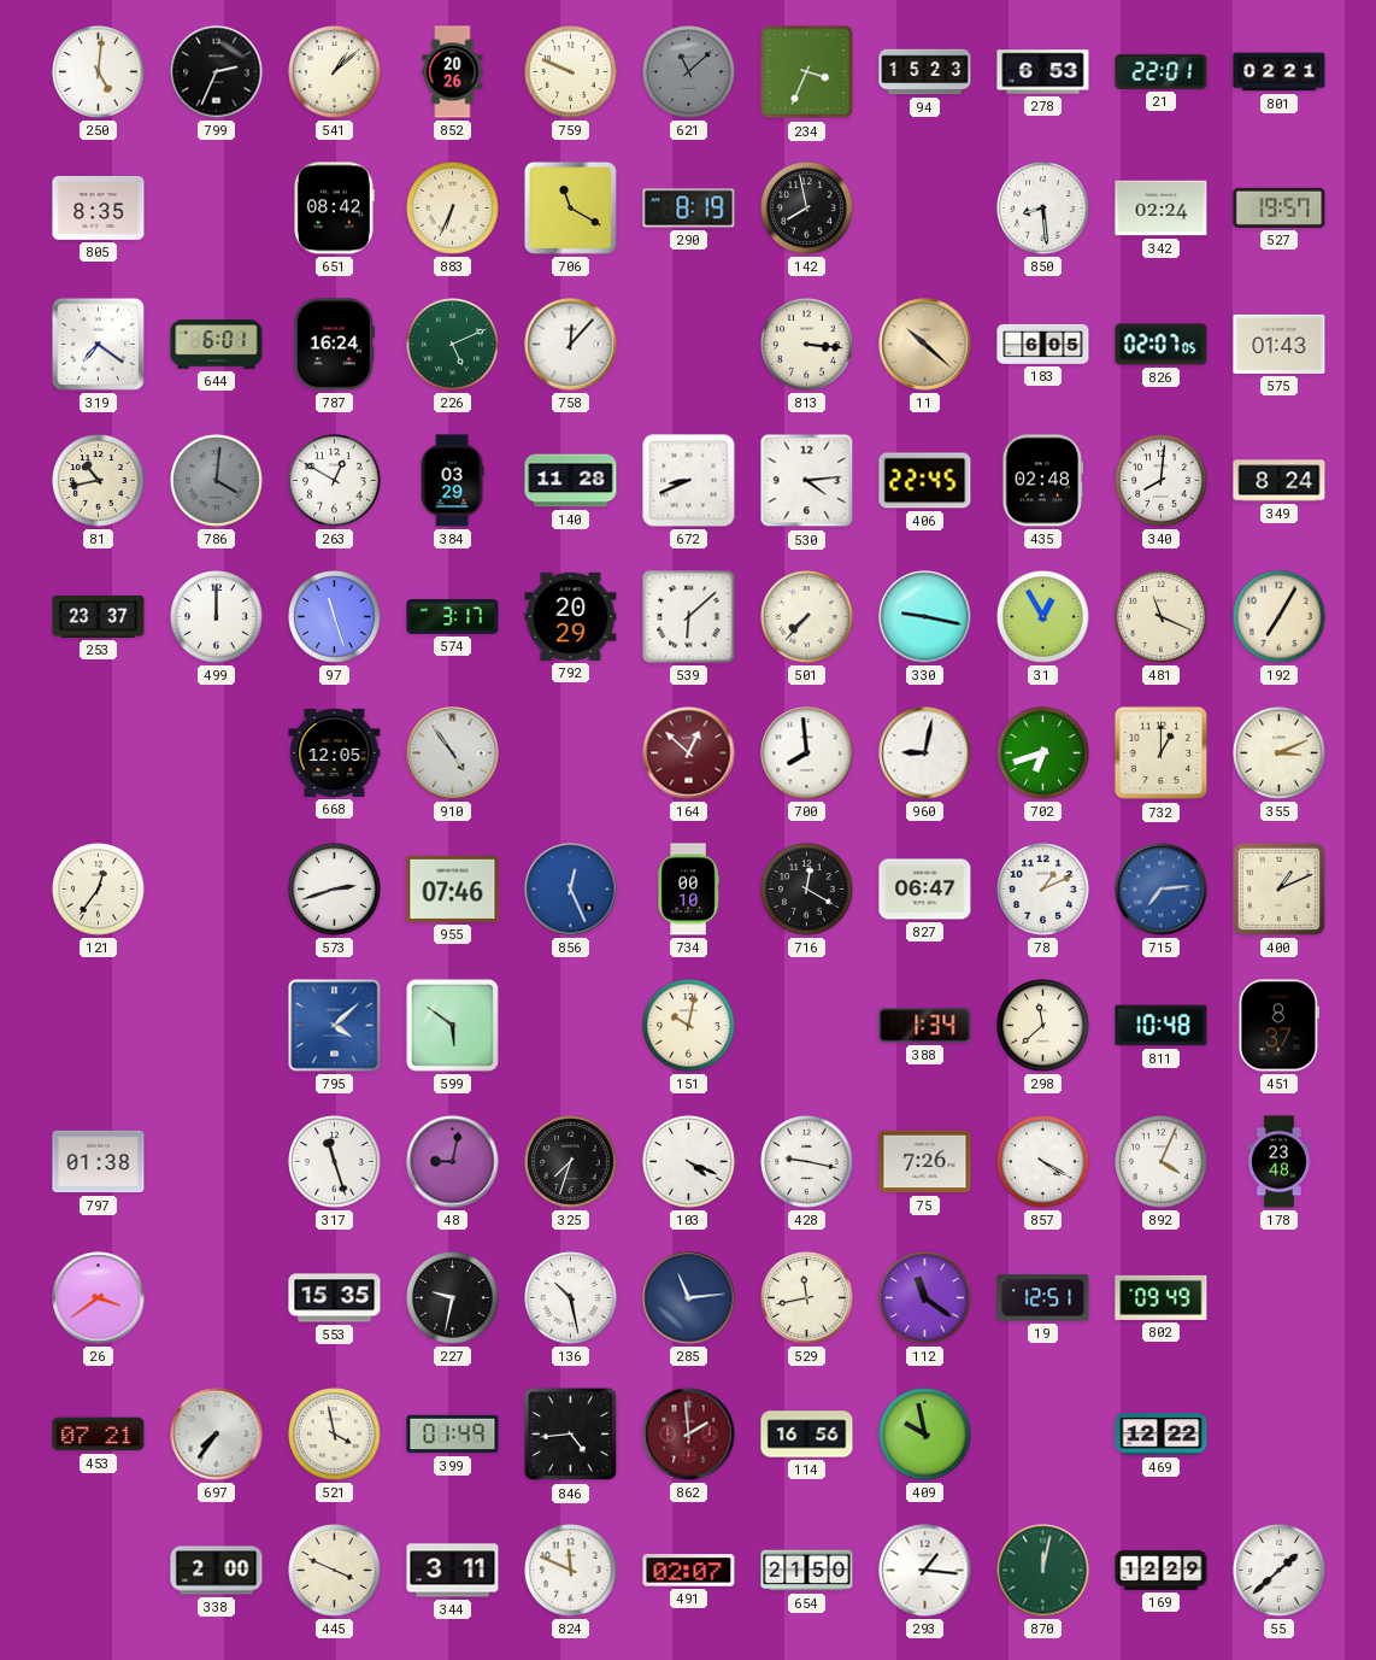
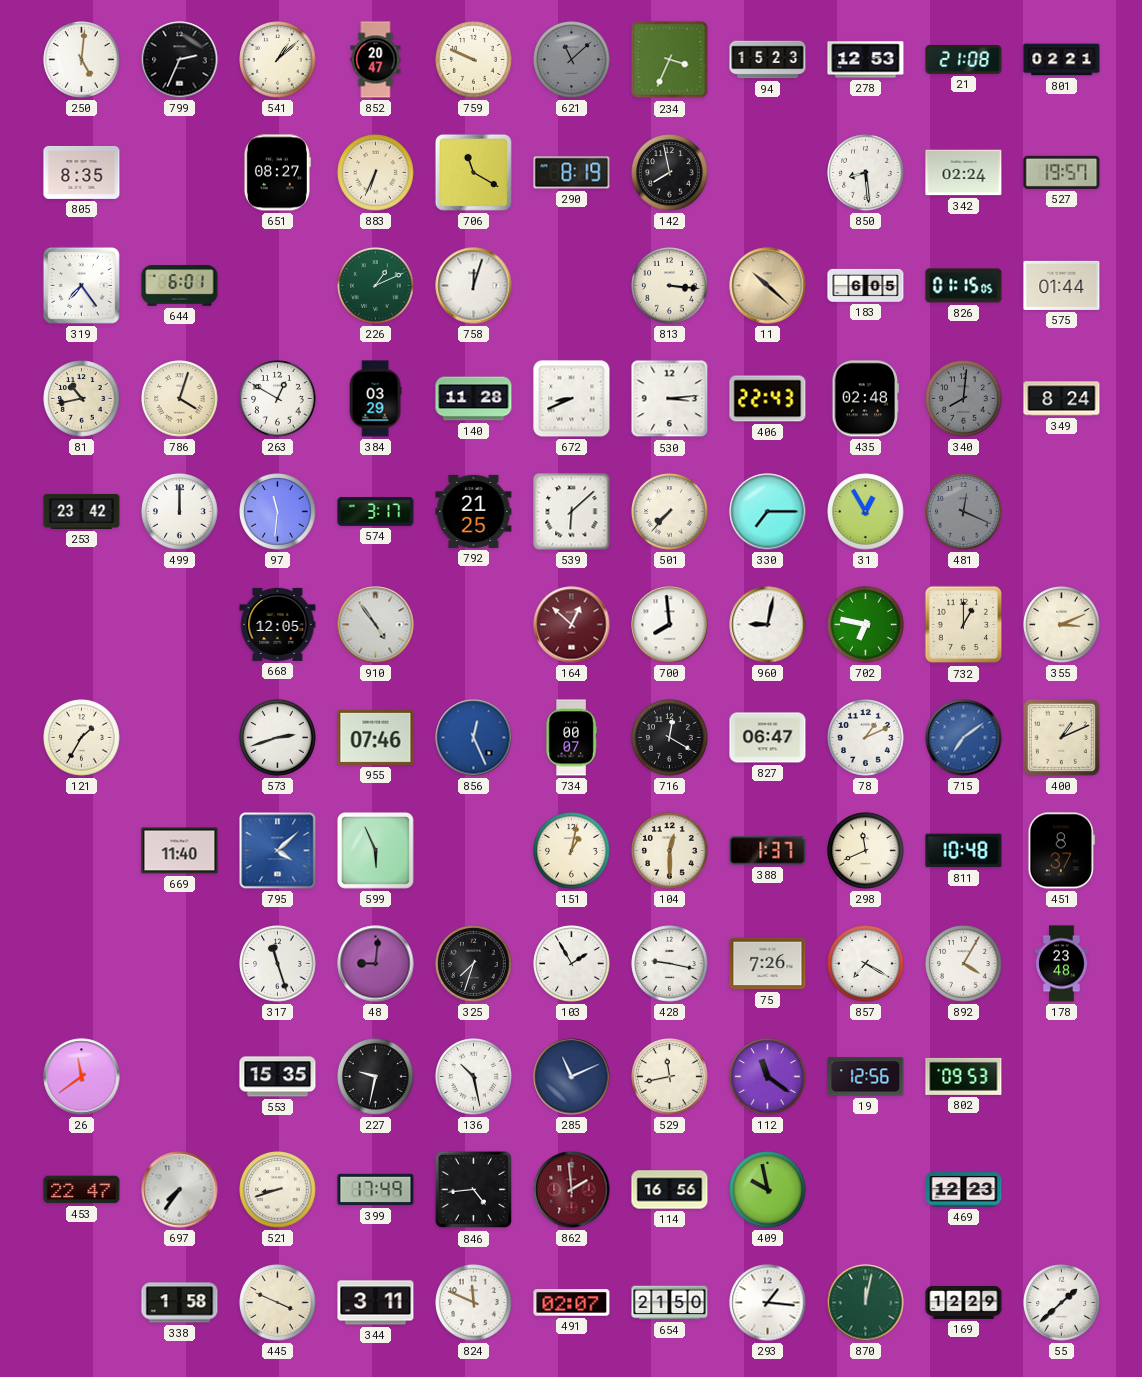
852: 20:26 -> 20:47 (376, 60)
278: 6:53 -> 12:53 (866, 60)
21: 22:01 -> 21:08 (964, 59)
651: 08:42 -> 08:27 (277, 173)
319: 7:21 -> 7:24 (81, 285)
787: 16:24 -> none (335, 345)
226: 5:11 -> 1:11 (376, 286)
758: 12:07 -> 12:03 (474, 286)
826: 02:07 -> 01:15 (964, 286)
575: 01:43 -> 01:44 (1062, 285)
786: 4:01 -> 4:03 (180, 399)
786 dial: grey -> cream (180, 399)
530: 4:14 -> 3:14 (670, 399)
406: 22:45 -> 22:43 (768, 399)
340 dial: white -> grey (964, 399)
253: 23:37 -> 23:42 (82, 511)
97: 11:27 -> 11:31 (278, 512)
792: 20:29 -> 21:25 (474, 511)
330: 9:17 -> 7:15 (768, 512)
481: 11:19 -> 12:19 (964, 512)
481 dial: cream -> grey (964, 512)
192: 7:05 -> none (1280, 617)
702: 6:42 -> 6:47 (866, 625)
121: 12:36 -> 1:35 (82, 738)
734: 00:10 -> 00:07 (571, 738)
715: 7:14 -> 7:09 (964, 738)
669: none -> 11:40 (180, 851)
599: 5:51 -> 5:56 (375, 850)
151: 10:02 -> 1:02 (572, 851)
104: none -> 12:30 (670, 851)
388: 1:34 -> 1:37 (768, 851)
298: 11:38 -> 11:41 (866, 851)
797: 01:38 -> none (99, 1162)
48: 9:02 -> 9:01 (376, 964)
103: 4:19 -> 1:55 (572, 964)
857: 4:20 -> 7:20 (866, 964)
892: 4:04 -> 4:05 (964, 964)
26: 3:39 -> 11:39 (82, 1077)
285: 11:14 -> 11:11 (572, 1077)
19: 12:51 -> 12:56 (866, 1077)
802: 09:49 -> 09:53 (964, 1076)
453: 07:21 -> 22:47 (82, 1190)
521: 3:58 -> 8:42 (278, 1190)
399: 01:49 -> 17:49 (376, 1190)
469: 12:22 -> 12:23 (964, 1190)
338: 2:00 -> 1:58 (180, 1303)
